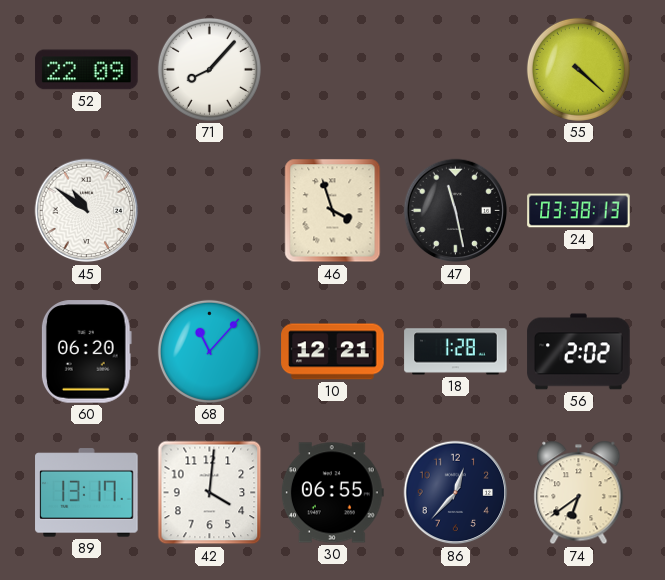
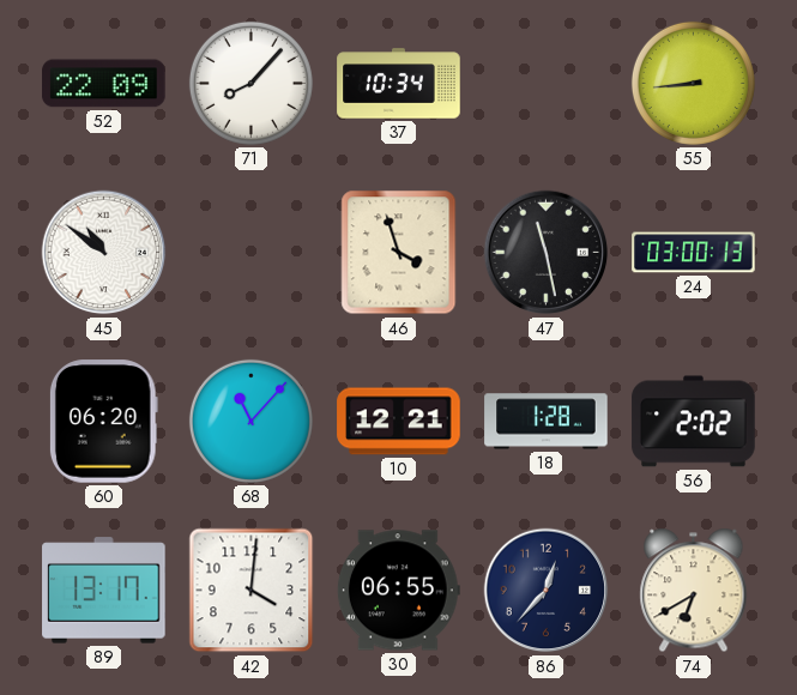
37: none -> 10:34 (399, 84)
55: 4:22 -> 8:44 (693, 83)
24: 03:38 -> 03:00 (694, 253)
74: 6:39 -> 6:40 (694, 591)
